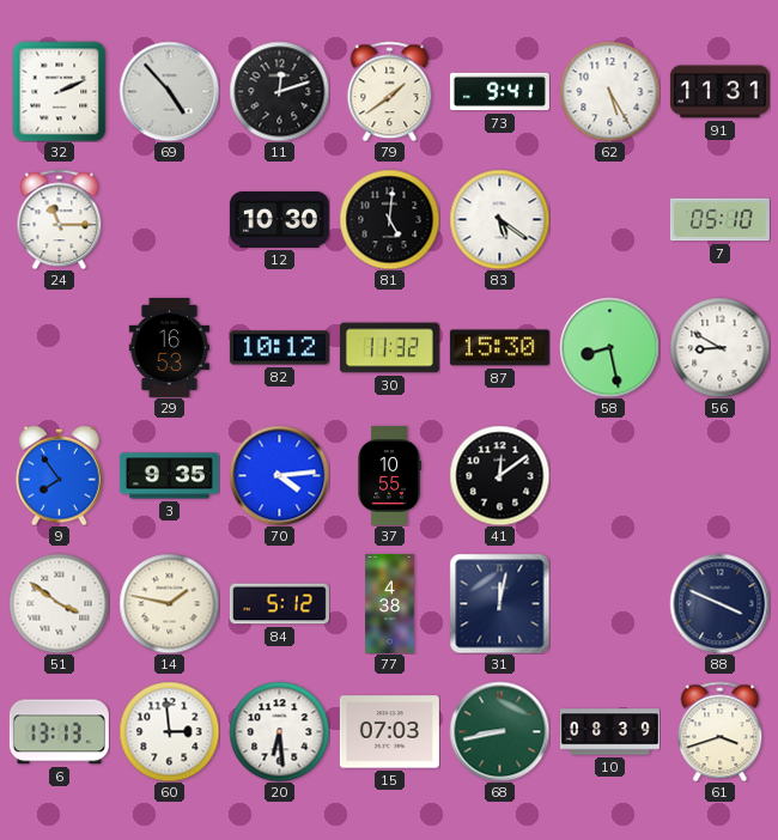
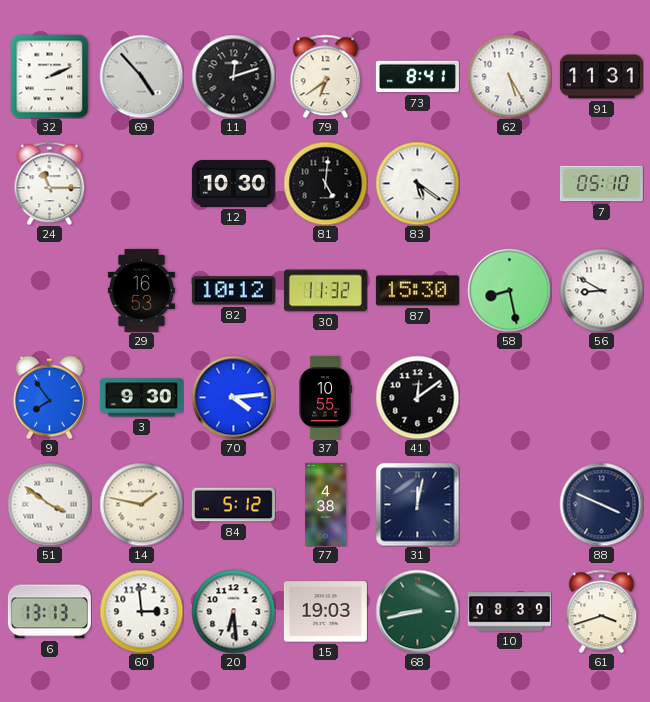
79: 1:39 -> 6:39 (326, 76)
73: 9:41 -> 8:41 (417, 77)
3: 9:35 -> 9:30 (141, 398)
15: 07:03 -> 19:03 (325, 612)
